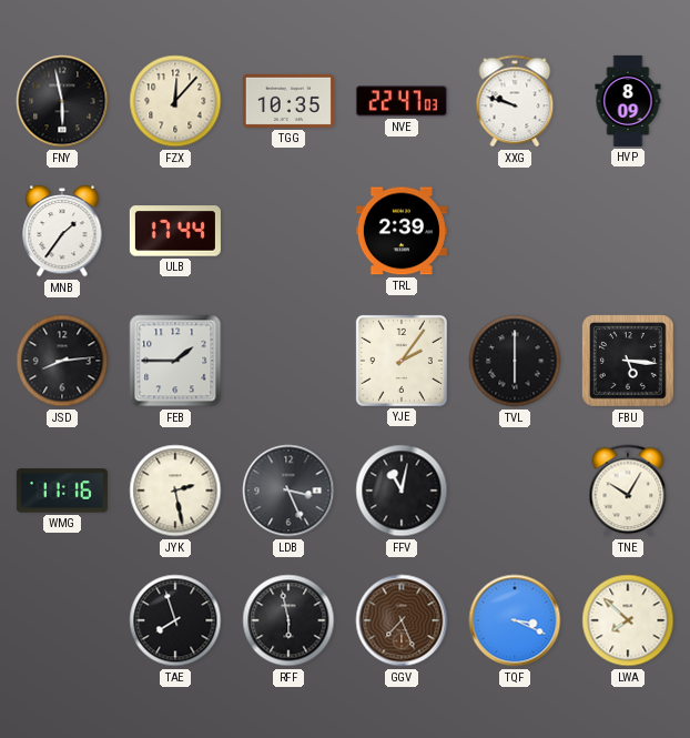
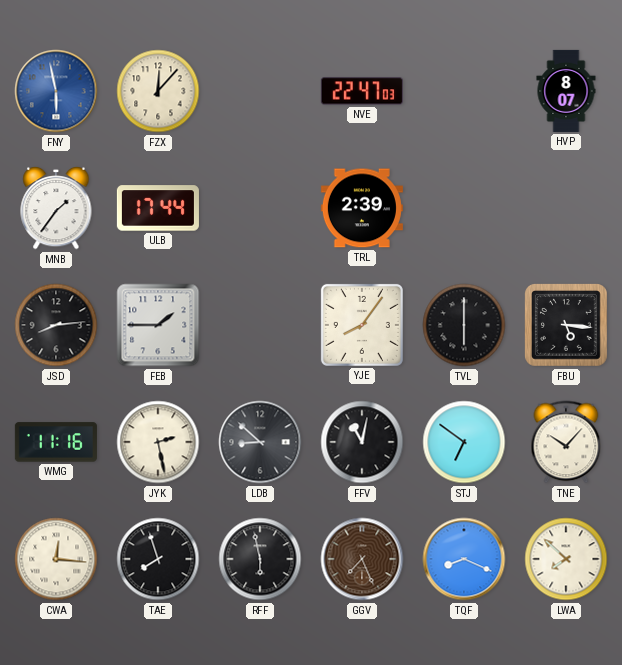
FNY dial: black -> blue (56, 91)
TGG: 10:35 -> none (288, 101)
XXG: 9:48 -> none (515, 101)
HVP: 8:09 -> 8:07 (566, 91)
YJE: 2:06 -> 8:06 (362, 325)
LDB: 3:26 -> 8:52 (260, 442)
STJ: none -> 6:51 (464, 442)
TNE: 10:05 -> 10:07 (566, 442)
CWA: none -> 12:16 (56, 559)
TQF: 3:19 -> 8:19 (464, 559)
